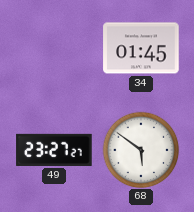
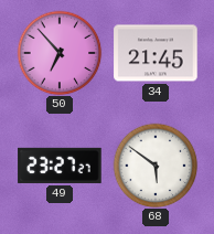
50: none -> 6:53 (60, 53)
34: 01:45 -> 21:45 (156, 53)
